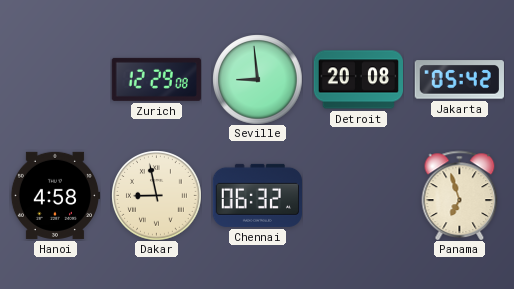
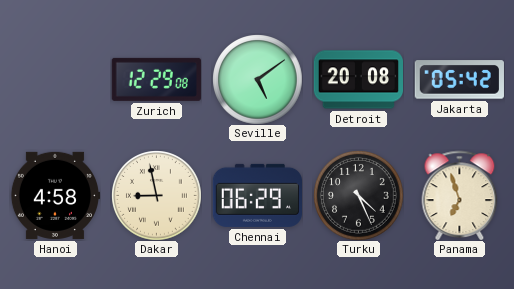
Seville: 8:59 -> 5:09 (257, 79)
Chennai: 06:32 -> 06:29 (257, 195)
Turku: none -> 4:26 (358, 195)
